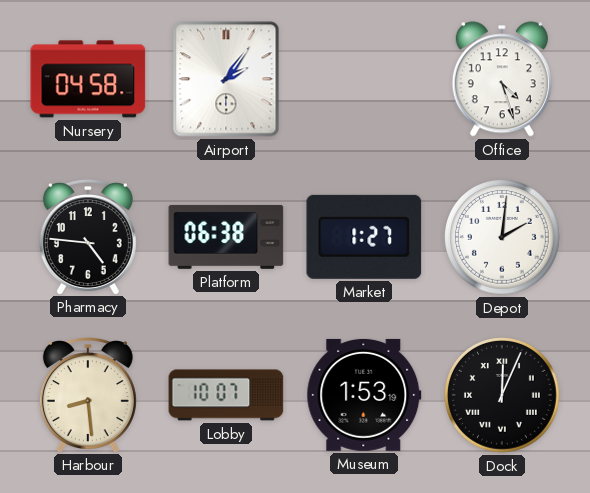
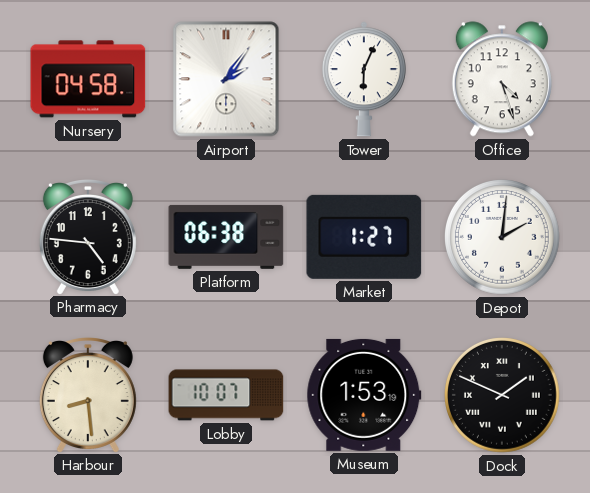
Tower: none -> 6:04 (364, 79)
Dock: 12:04 -> 1:49 (503, 396)
